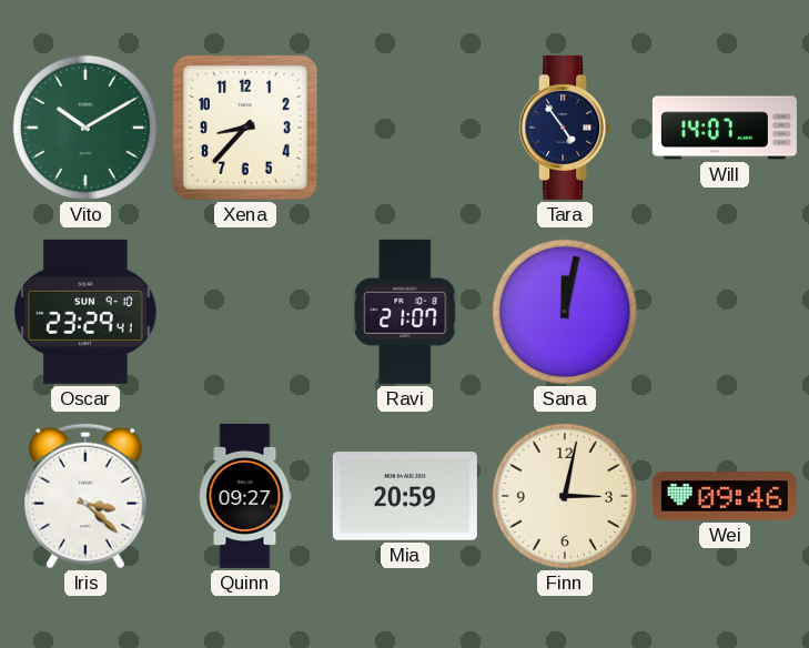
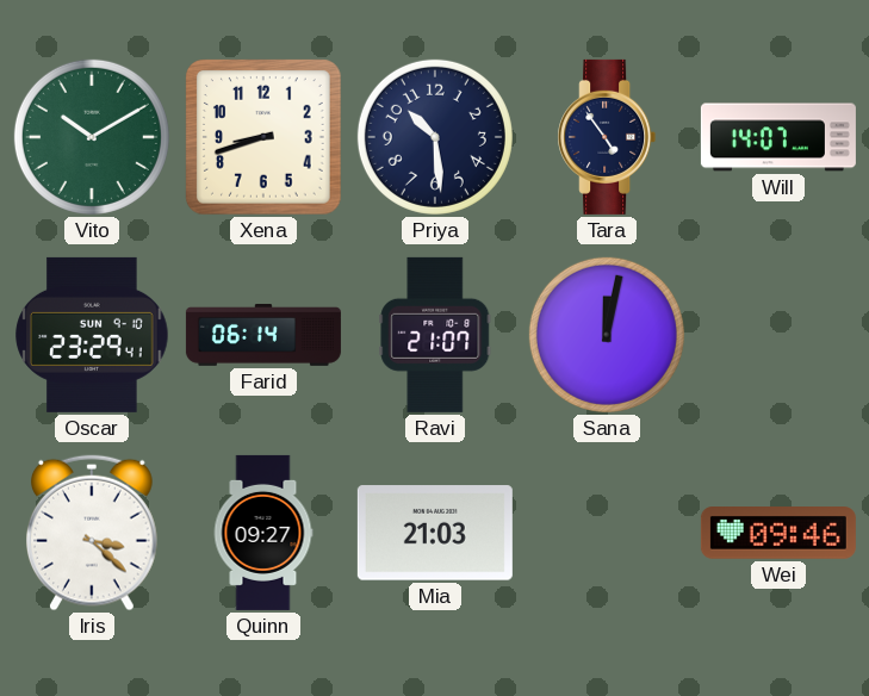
Xena: 8:37 -> 8:42 (265, 138)
Priya: none -> 10:29 (435, 137)
Farid: none -> 06:14 (263, 335)
Mia: 20:59 -> 21:03 (435, 533)
Finn: 3:02 -> none (565, 496)
